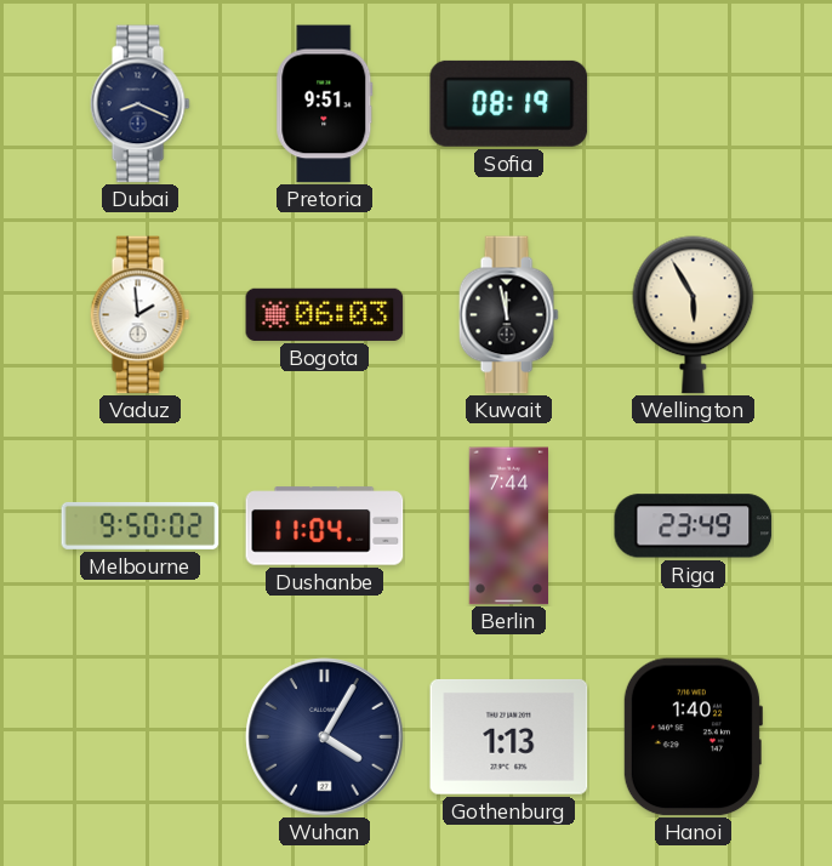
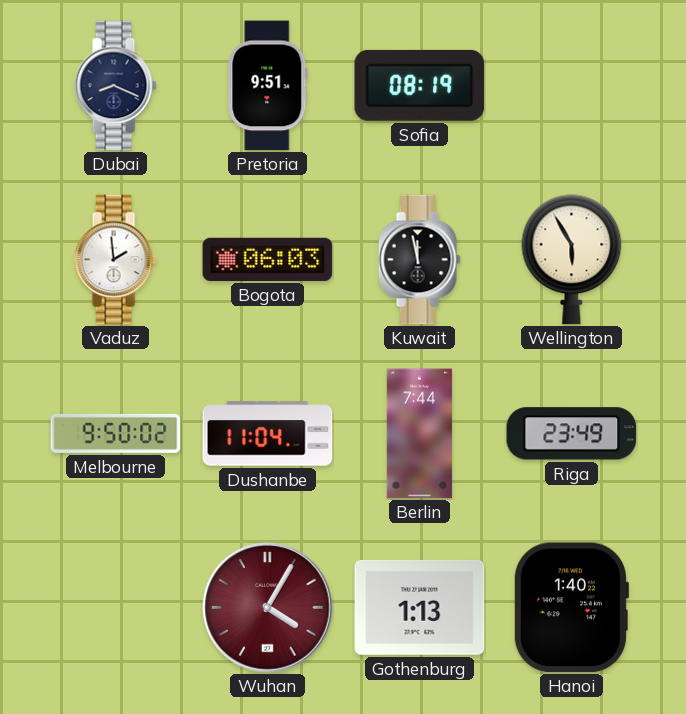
Wuhan dial: navy -> burgundy (268, 608)
